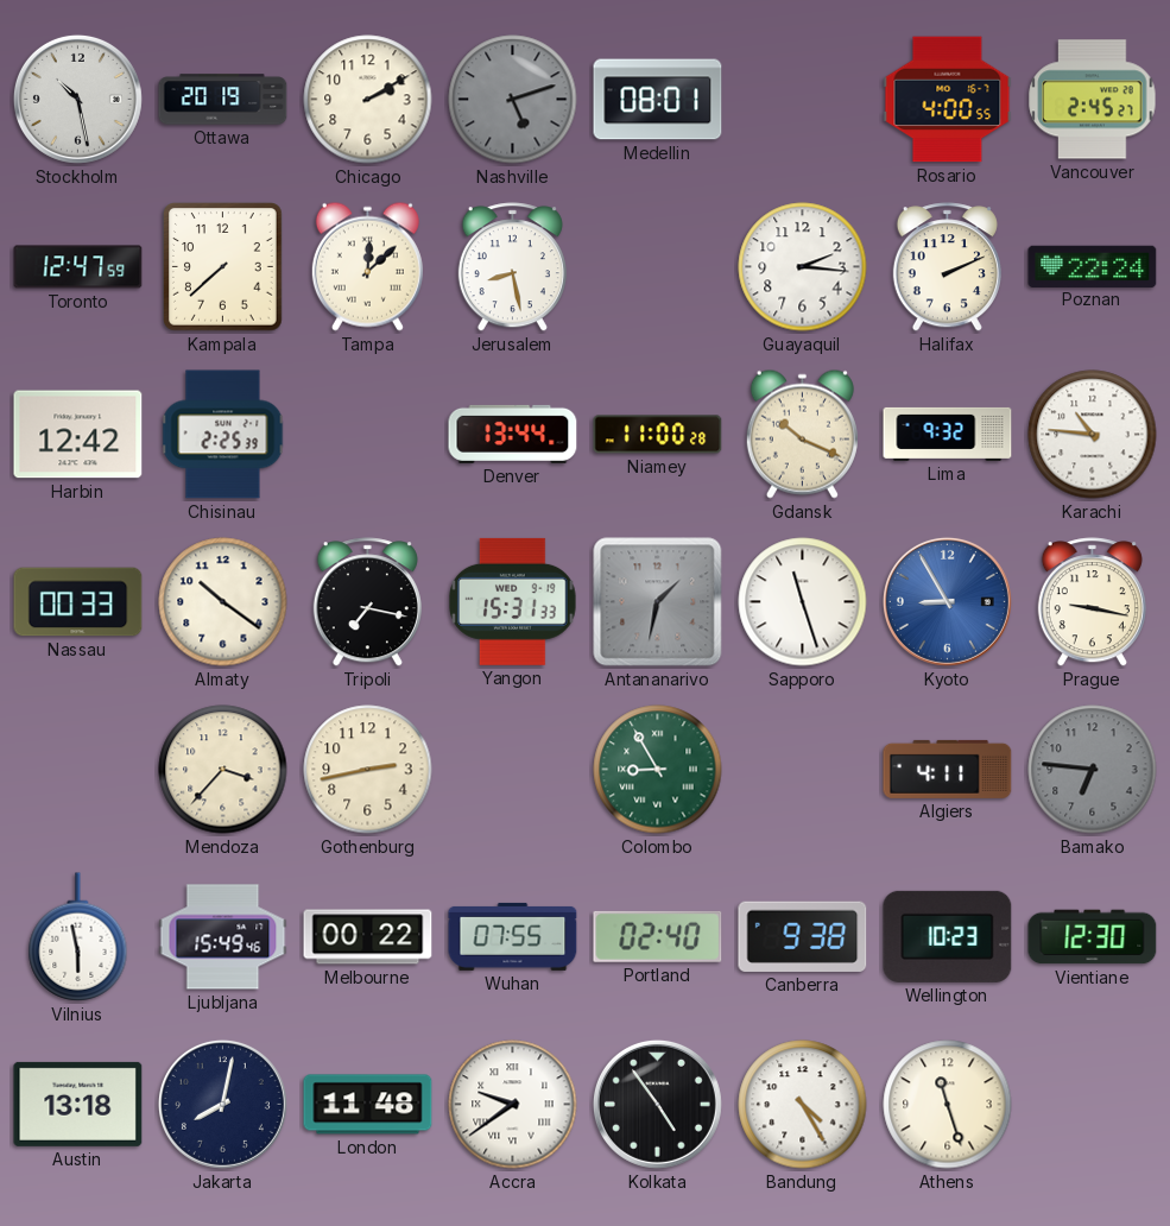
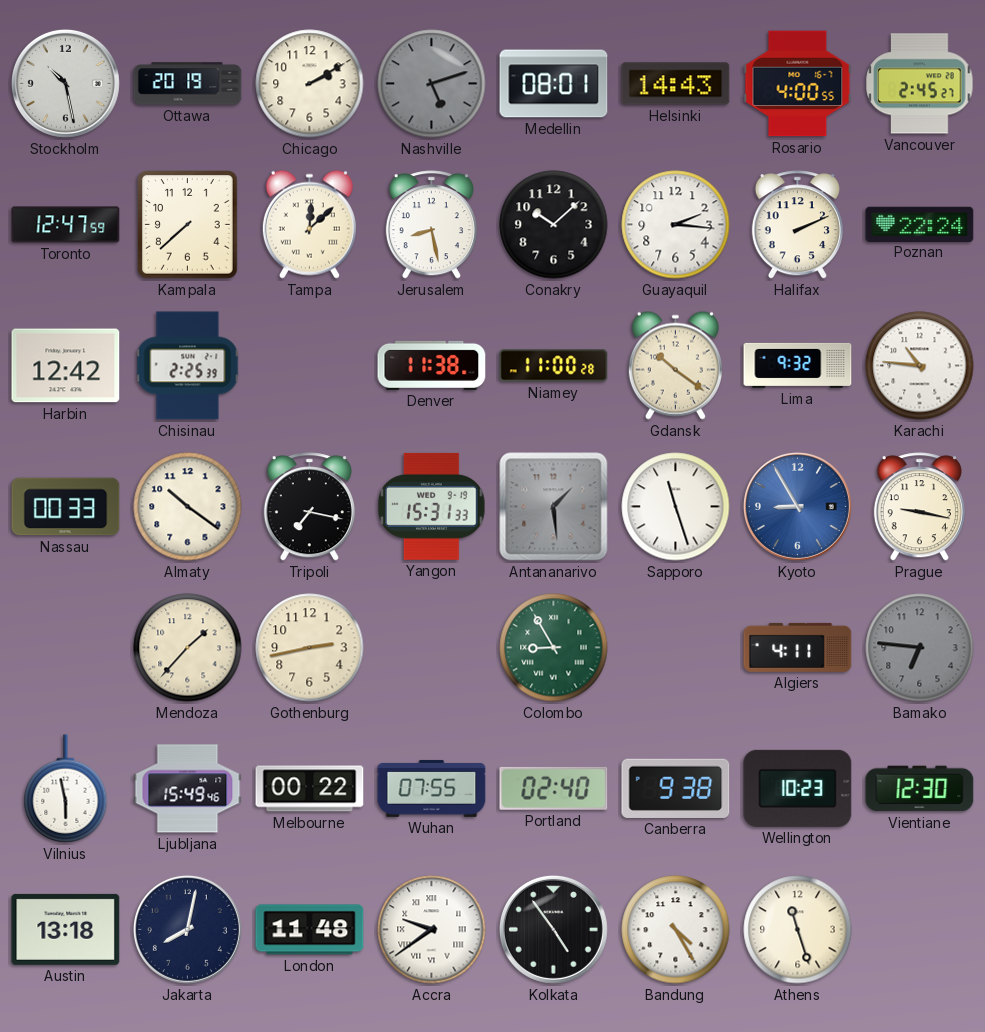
Helsinki: none -> 14:43 (676, 84)
Conakry: none -> 10:08 (554, 225)
Denver: 13:44 -> 11:38 (432, 365)
Gdansk: 10:19 -> 10:21 (675, 365)
Antananarivo: 1:32 -> 1:29 (554, 507)
Mendoza: 3:37 -> 1:37 (188, 648)
